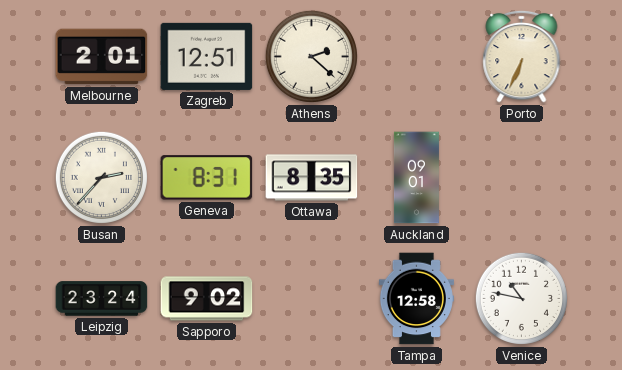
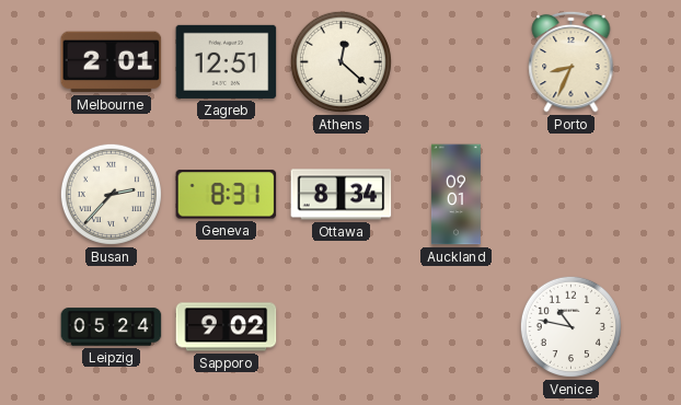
Athens: 2:22 -> 12:22 (340, 61)
Porto: 6:34 -> 8:34 (572, 61)
Ottawa: 8:35 -> 8:34 (342, 195)
Leipzig: 23:24 -> 05:24 (112, 327)
Tampa: 12:58 -> none (416, 299)
